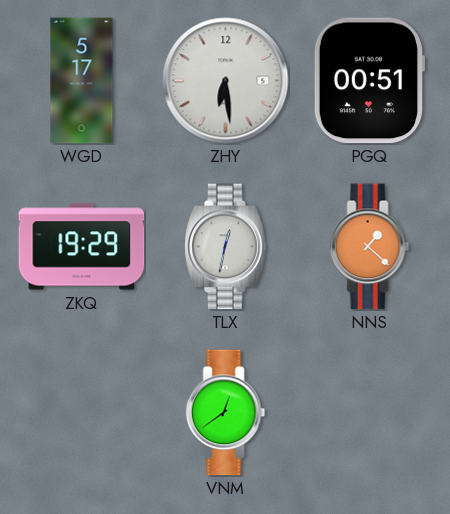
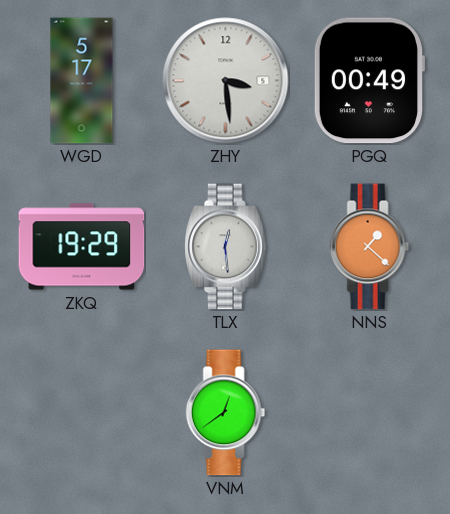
ZHY: 6:29 -> 3:29 (226, 81)
PGQ: 00:51 -> 00:49 (368, 81)
TLX: 12:32 -> 12:29 (226, 247)
